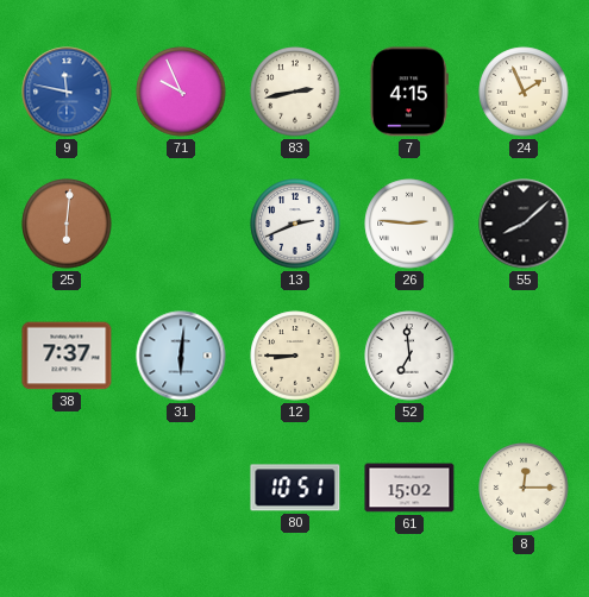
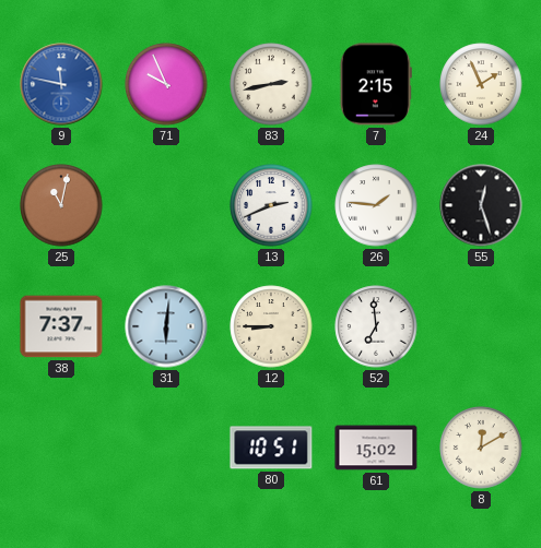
7: 4:15 -> 2:15 (376, 84)
25: 6:01 -> 11:02 (61, 205)
26: 2:46 -> 1:46 (376, 205)
55: 8:08 -> 12:27 (481, 205)
8: 12:15 -> 12:10 (481, 448)
